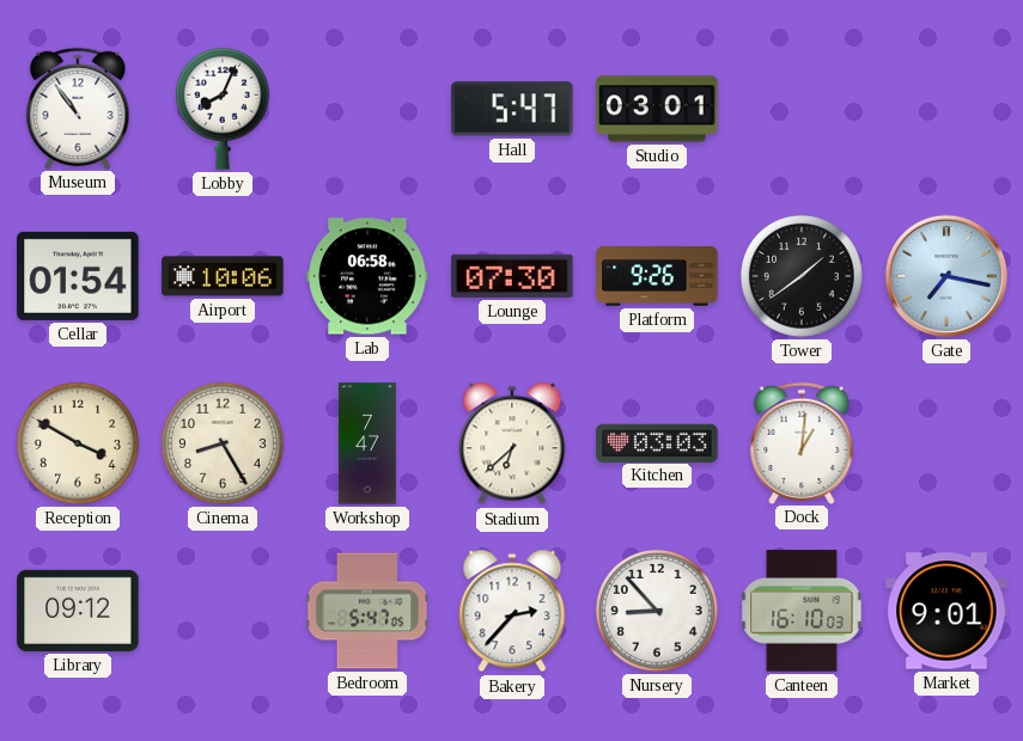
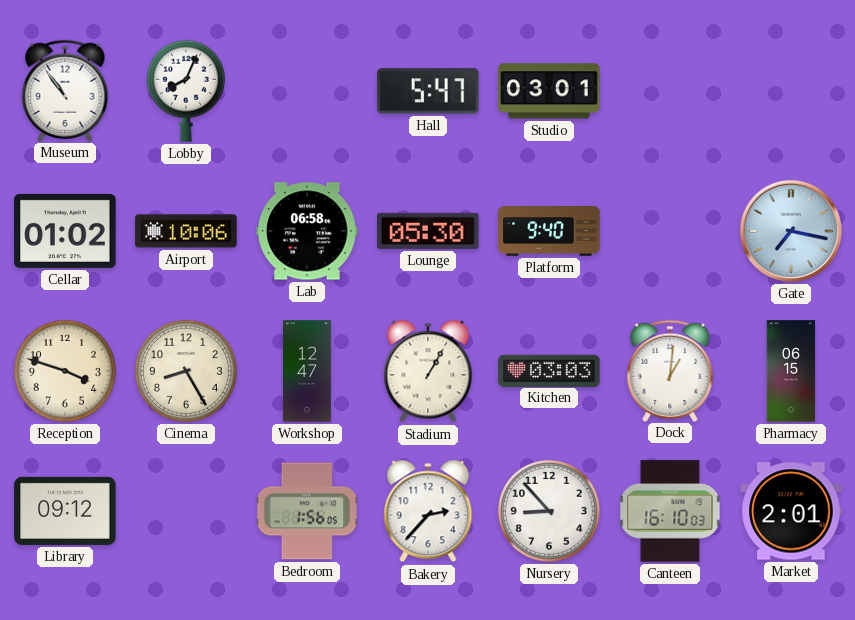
Cellar: 01:54 -> 01:02 (65, 231)
Lounge: 07:30 -> 05:30 (428, 231)
Platform: 9:26 -> 9:40 (549, 231)
Tower: 1:39 -> none (802, 276)
Reception: 3:50 -> 3:48 (65, 371)
Workshop: 7:47 -> 12:47 (307, 371)
Stadium: 6:38 -> 1:05 (428, 371)
Pharmacy: none -> 06:15 (791, 371)
Bedroom: 5:47 -> 1:56 (307, 511)
Market: 9:01 -> 2:01 (791, 511)
